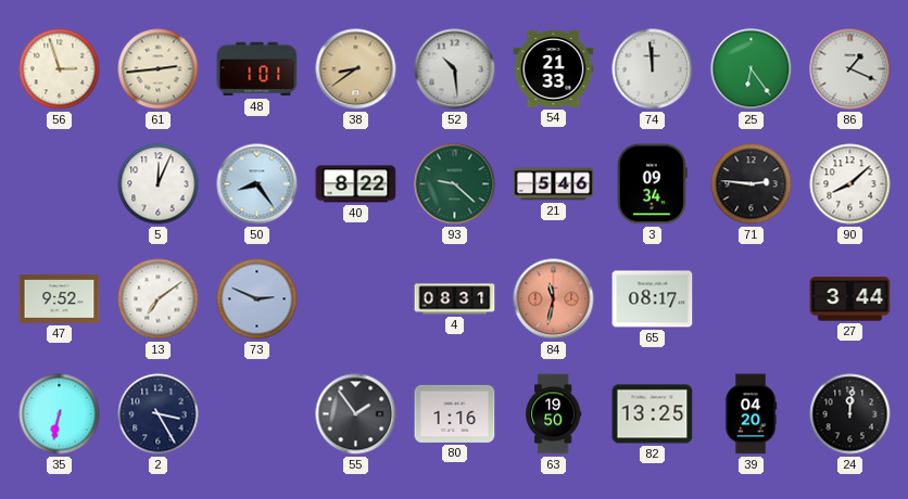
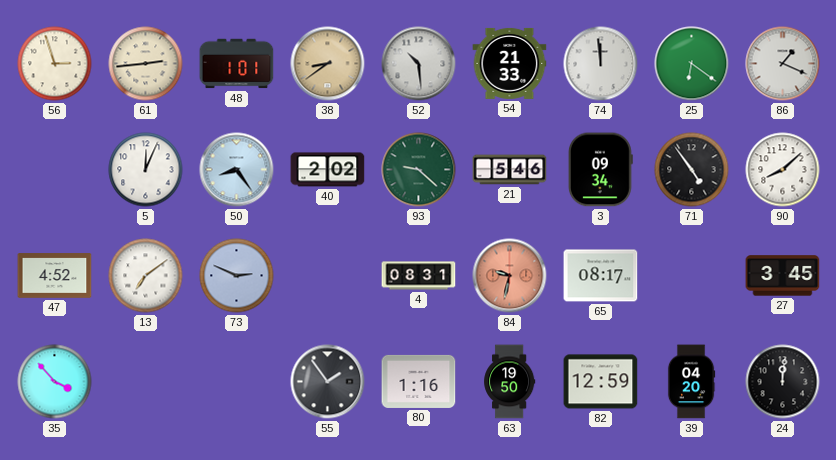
25: 6:24 -> 6:21 (692, 64)
40: 8:22 -> 2:02 (328, 170)
71: 2:46 -> 4:54 (692, 170)
47: 9:52 -> 4:52 (55, 276)
84: 11:32 -> 9:32 (510, 276)
27: 3:44 -> 3:45 (783, 276)
35: 6:32 -> 3:53 (55, 382)
2: 3:25 -> none (159, 414)
82: 13:25 -> 12:59 (601, 382)
